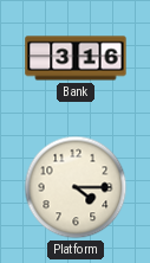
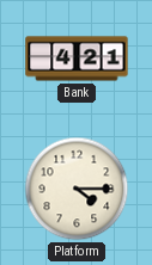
Bank: 3:16 -> 4:21 (77, 58)
